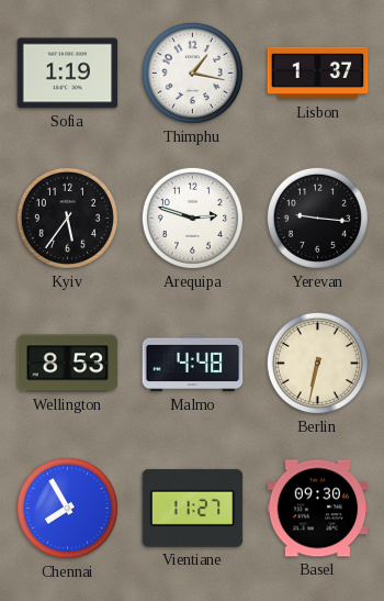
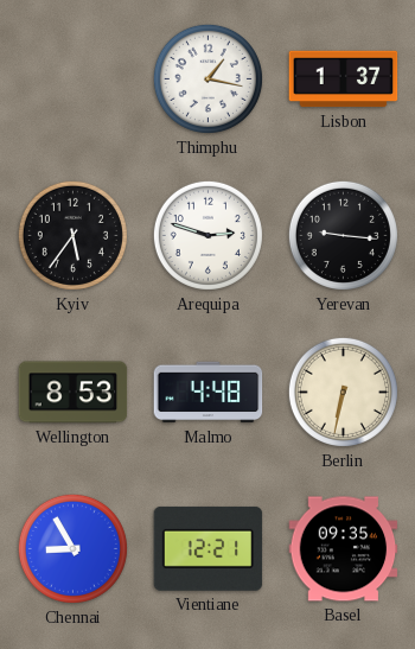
Sofia: 1:19 -> none (68, 74)
Chennai: 7:55 -> 8:55 (72, 548)
Vientiane: 11:27 -> 12:21 (209, 548)
Basel: 09:30 -> 09:35 (344, 549)
